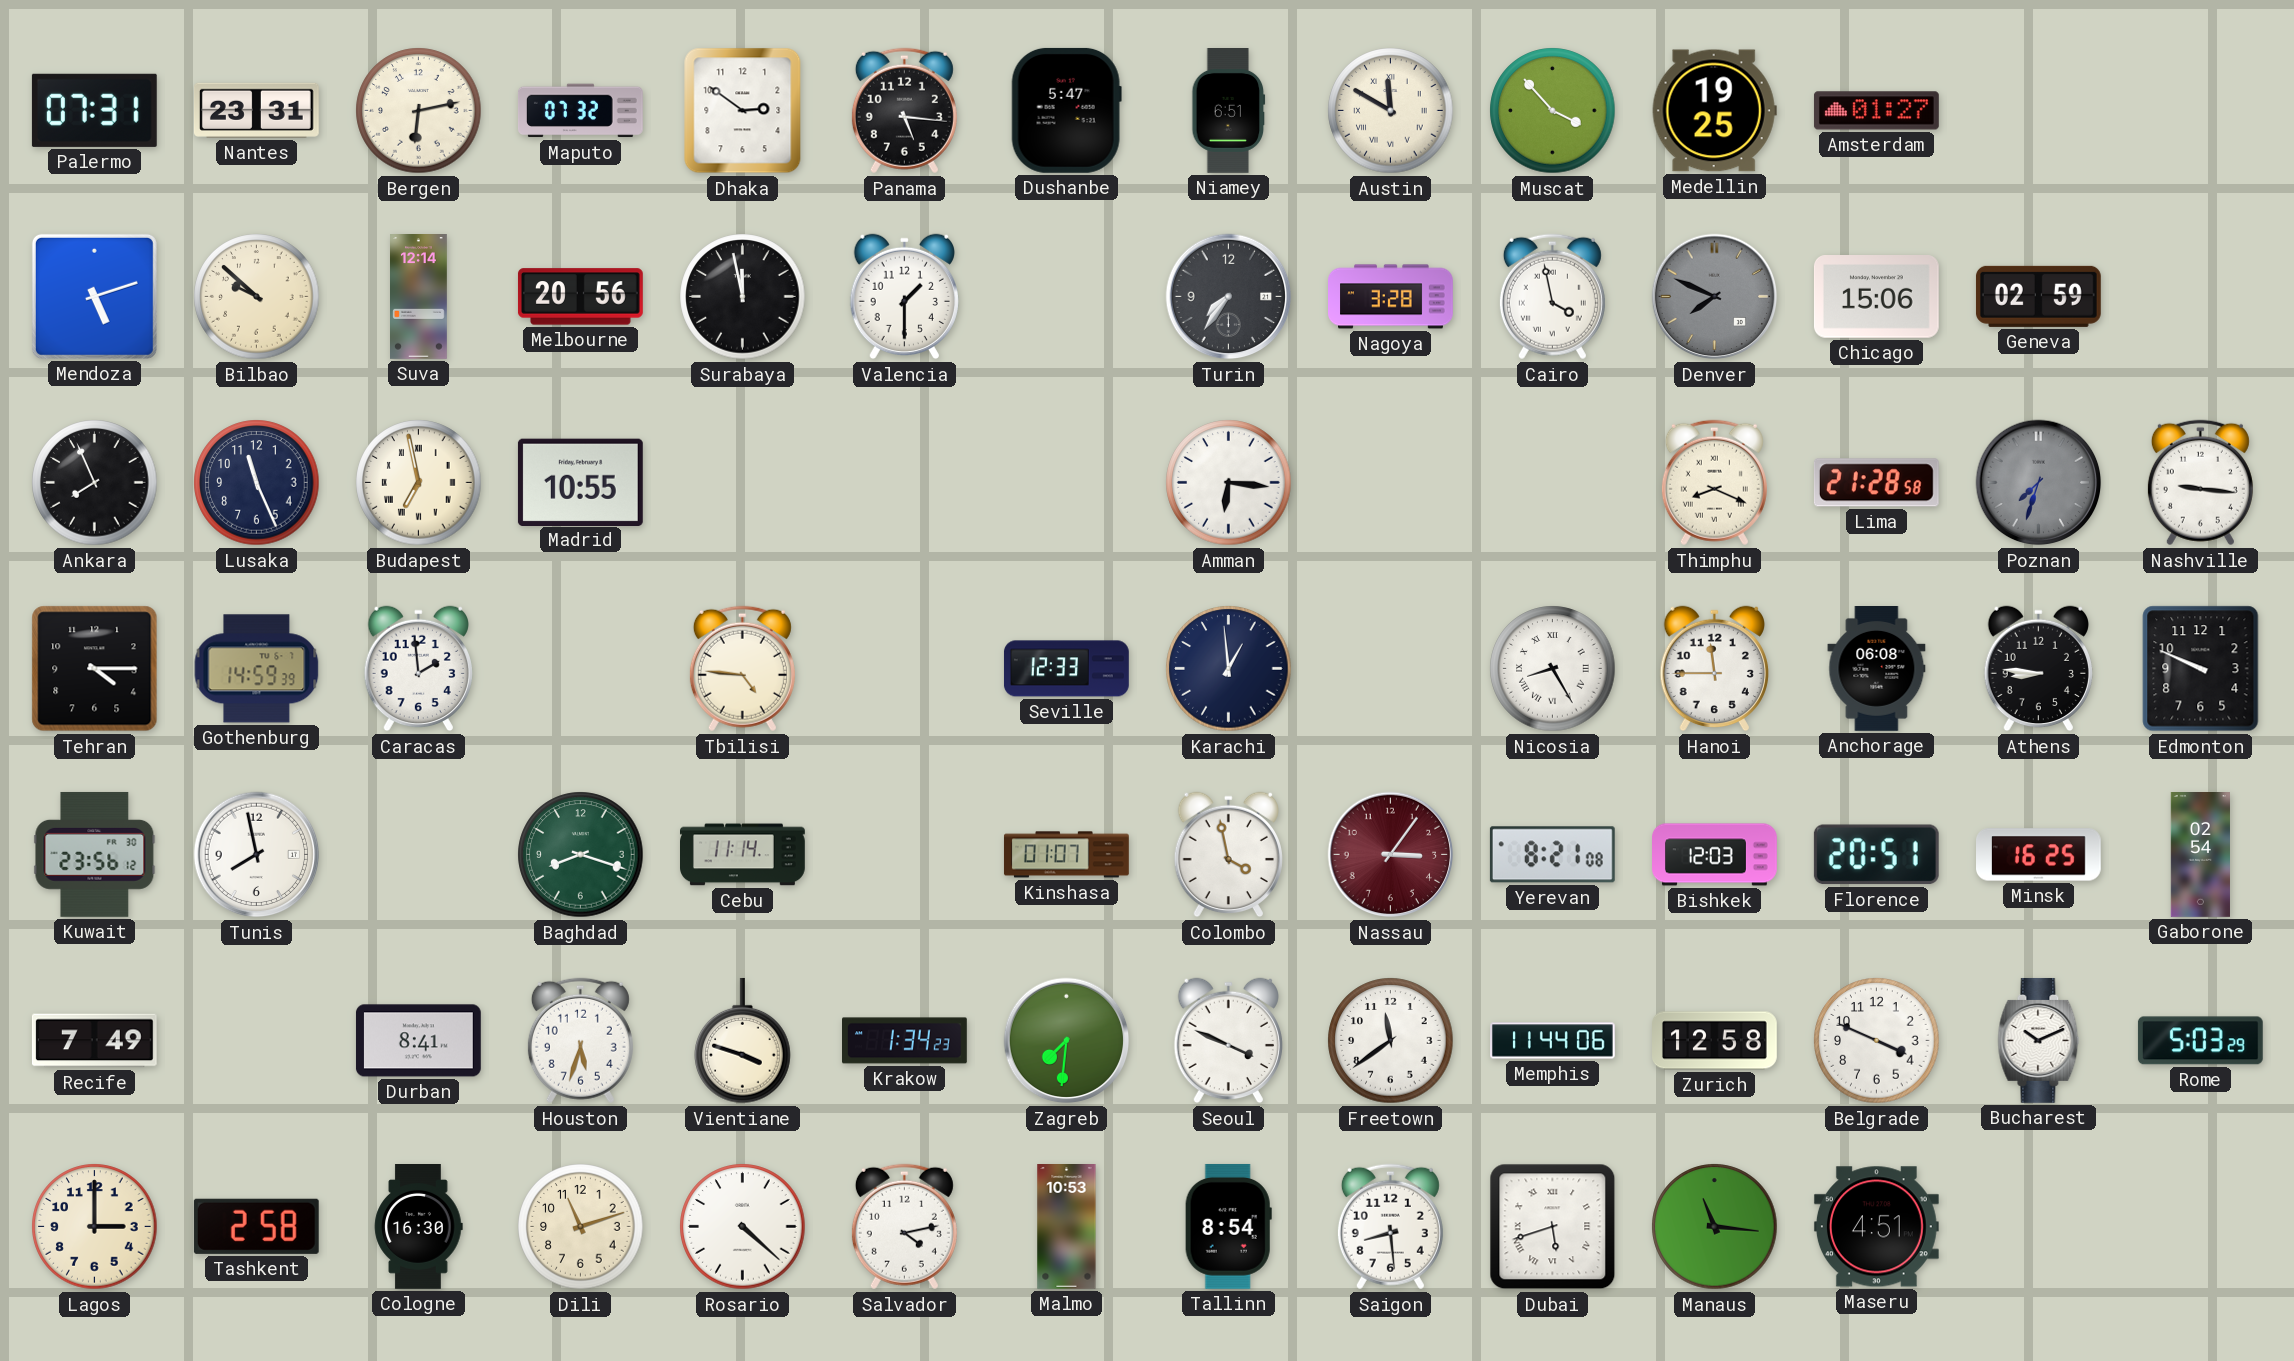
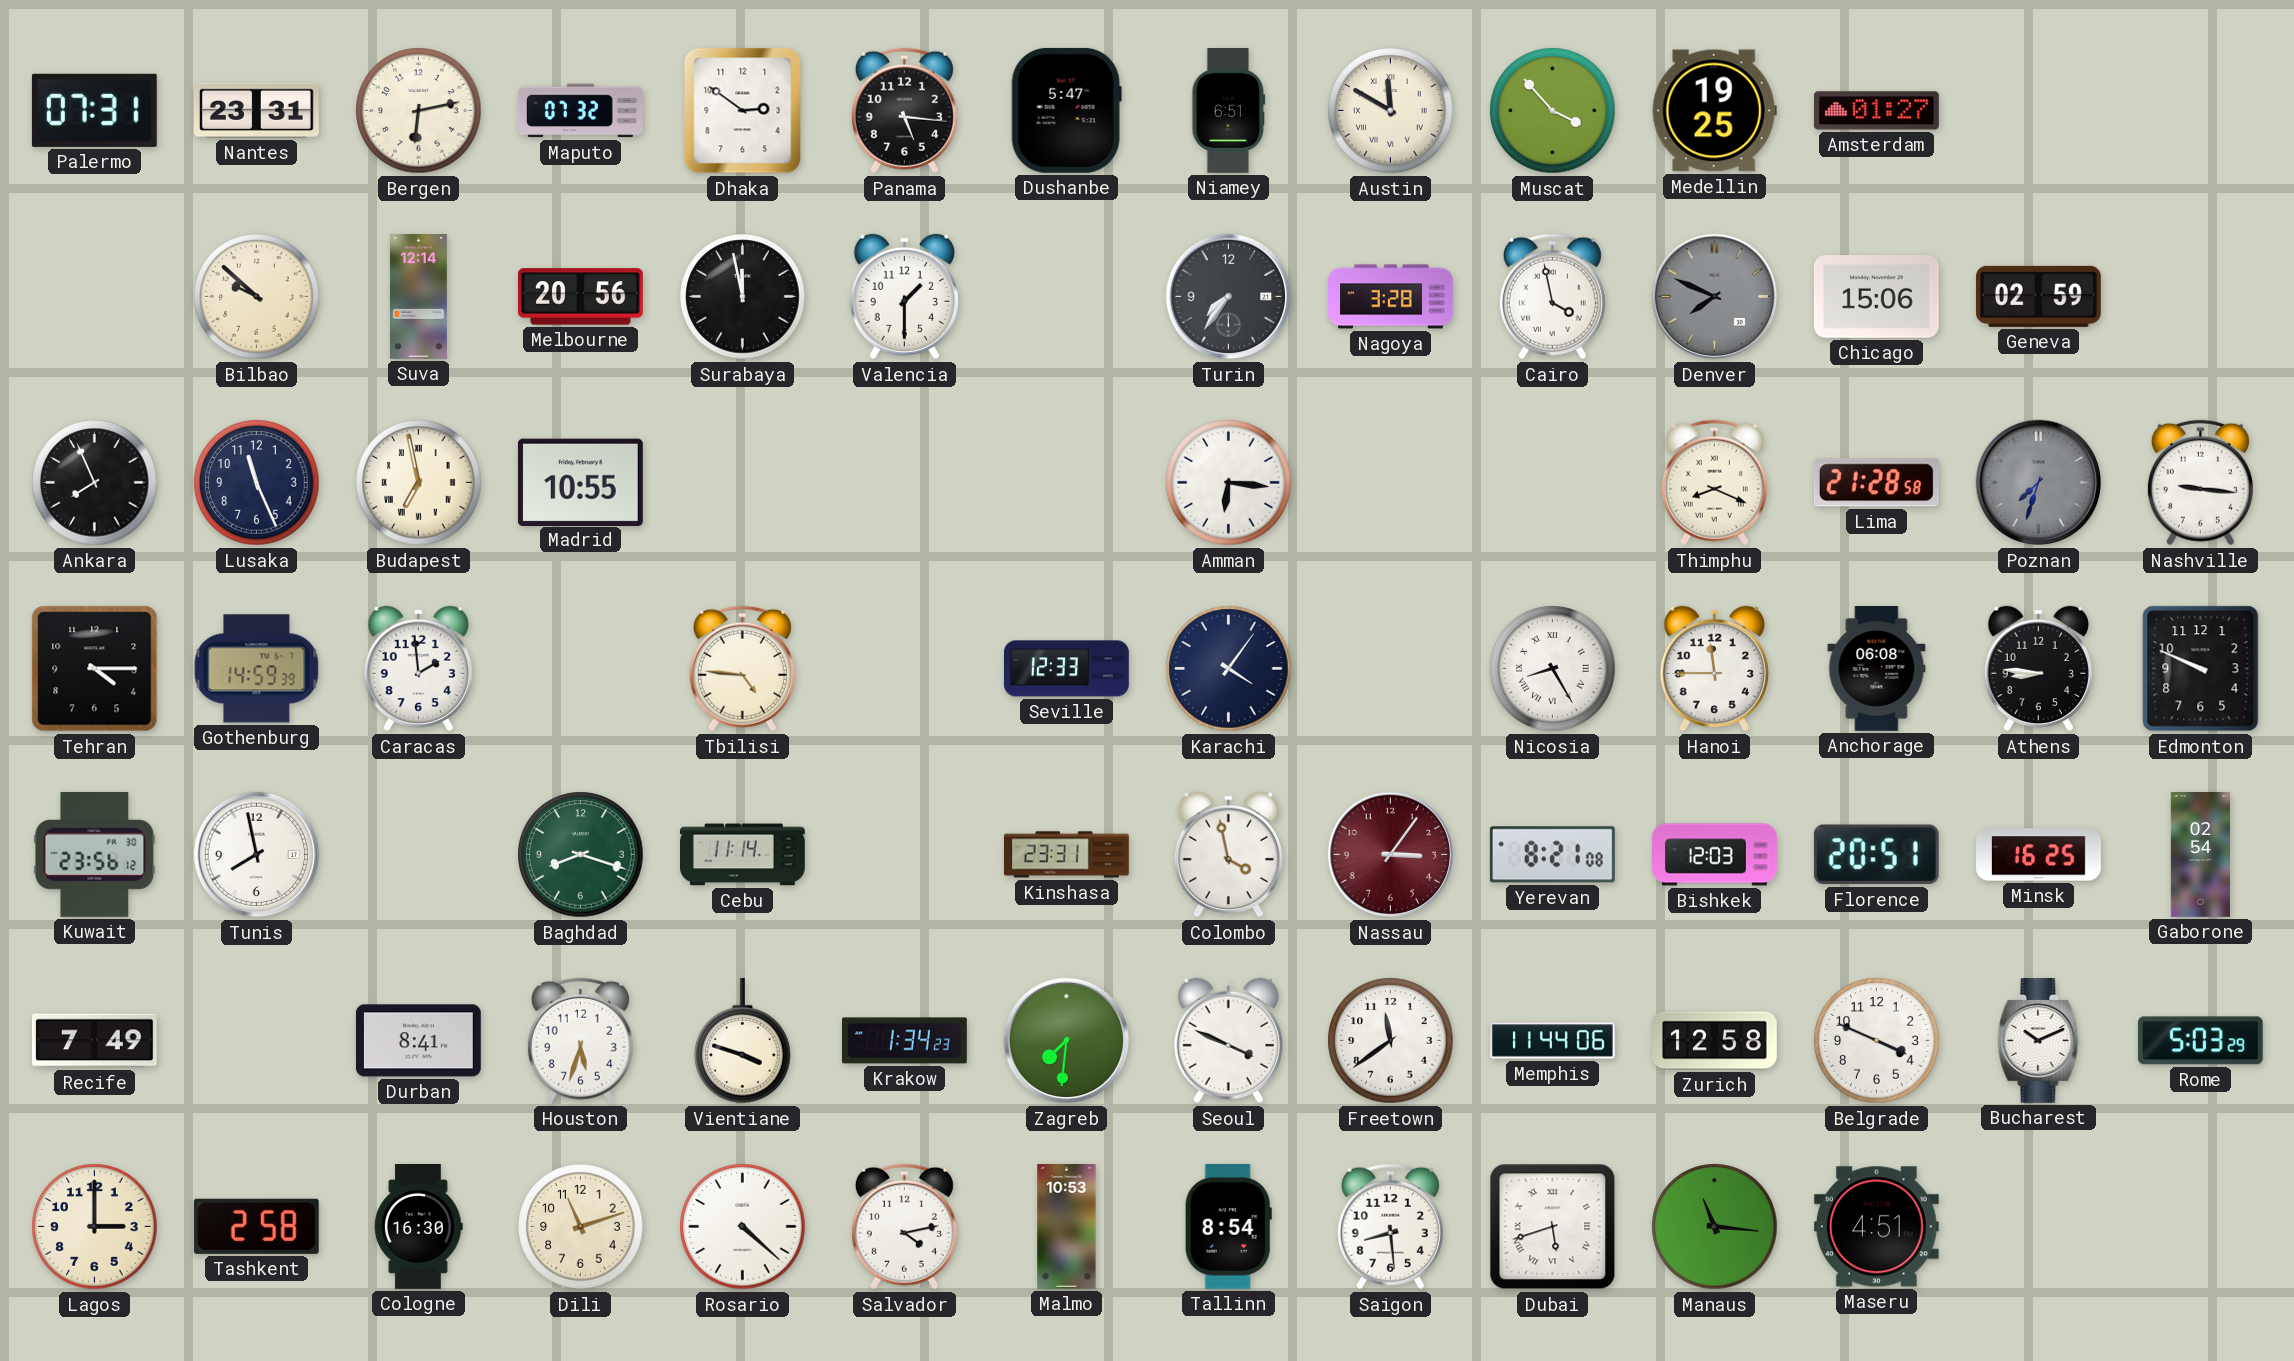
Mendoza: 5:12 -> none (94, 296)
Karachi: 12:59 -> 4:06 (1229, 669)
Kinshasa: 01:07 -> 23:31 (1066, 855)
